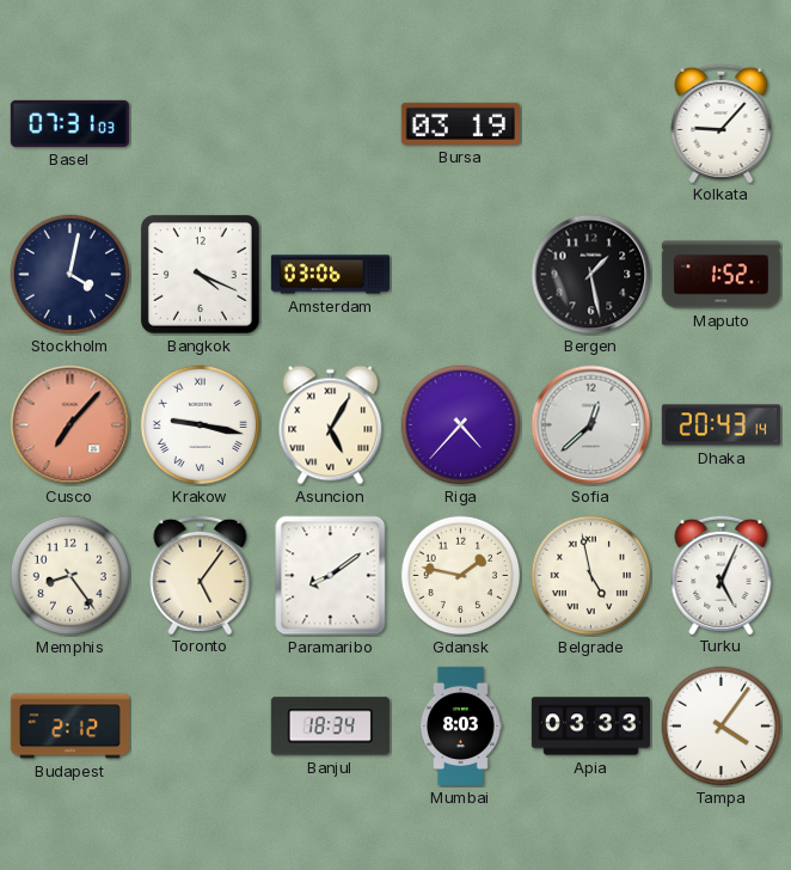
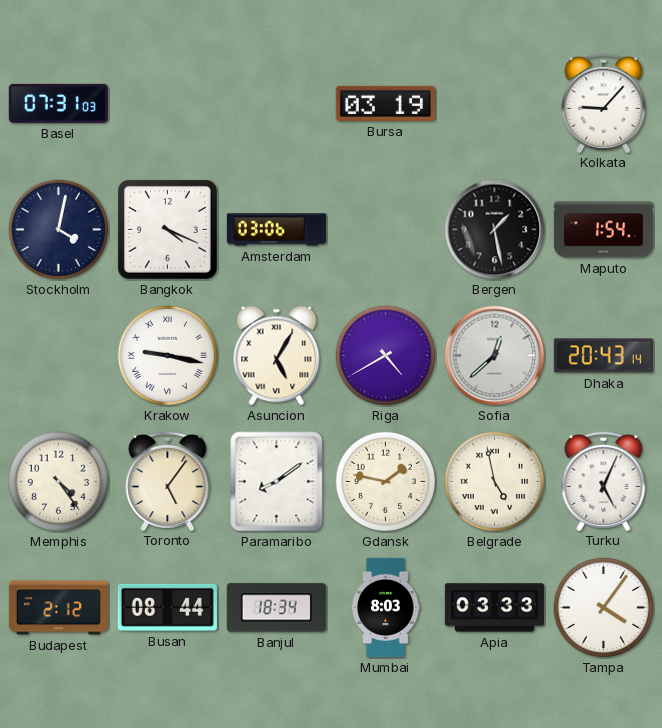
Maputo: 1:52 -> 1:54 (603, 230)
Cusco: 7:07 -> none (70, 425)
Riga: 4:37 -> 4:40 (386, 356)
Memphis: 8:24 -> 4:24 (59, 482)
Busan: none -> 08:44 (167, 607)
